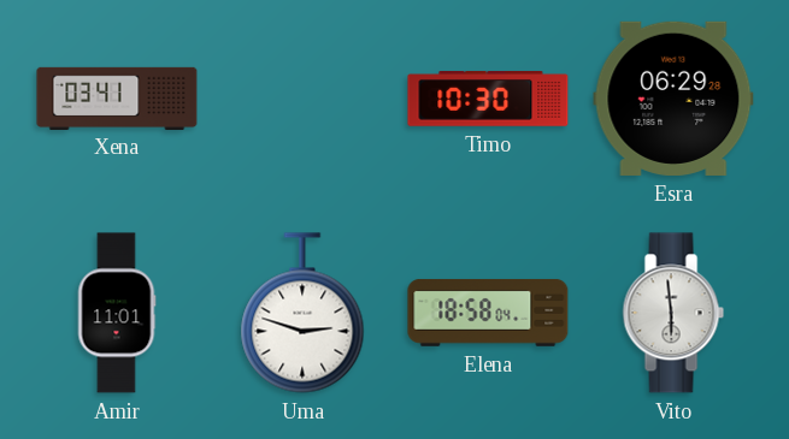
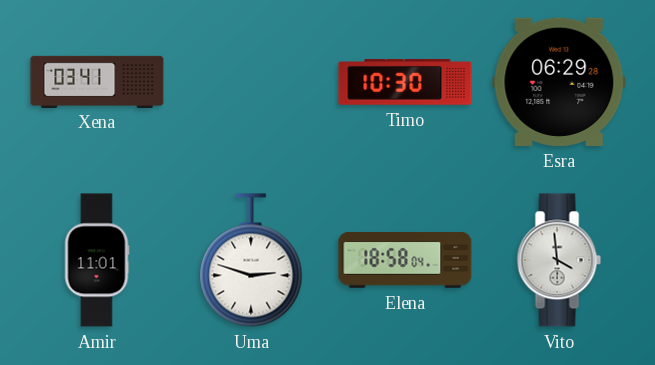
Vito: 5:59 -> 3:59 (559, 260)
